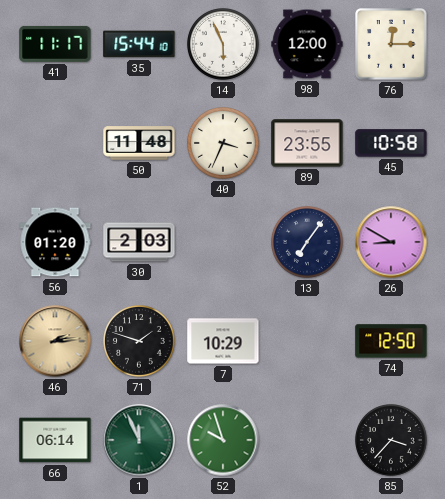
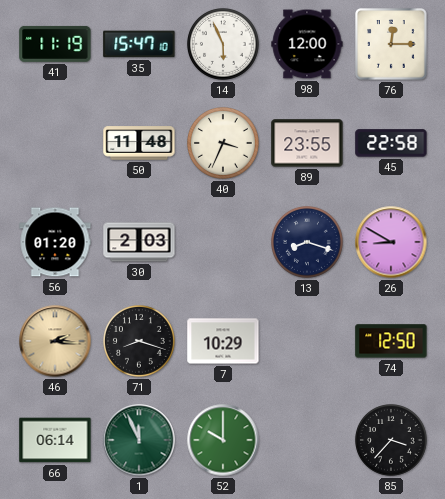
41: 11:17 -> 11:19 (55, 44)
35: 15:44 -> 15:47 (139, 44)
45: 10:58 -> 22:58 (391, 143)
13: 7:06 -> 8:18 (308, 243)
46: 2:14 -> 2:16 (55, 341)
71: 1:48 -> 8:18 (140, 342)
52: 9:57 -> 10:00 (223, 440)
